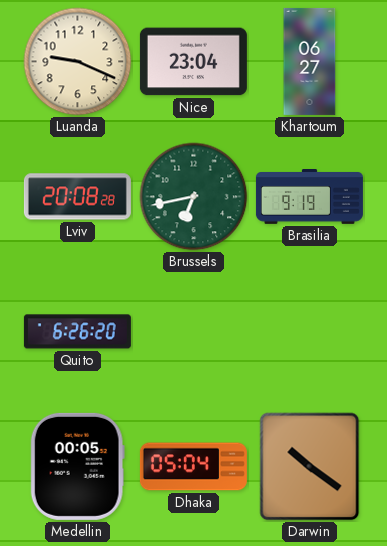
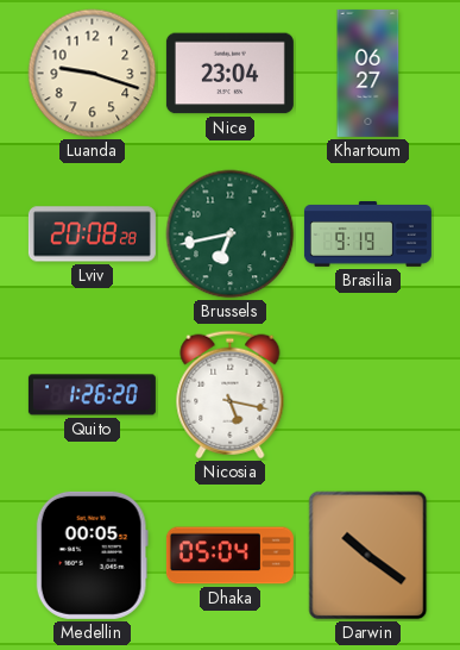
Luanda: 9:19 -> 9:18 (93, 74)
Quito: 6:26 -> 1:26 (92, 395)
Nicosia: none -> 5:17 (231, 395)
